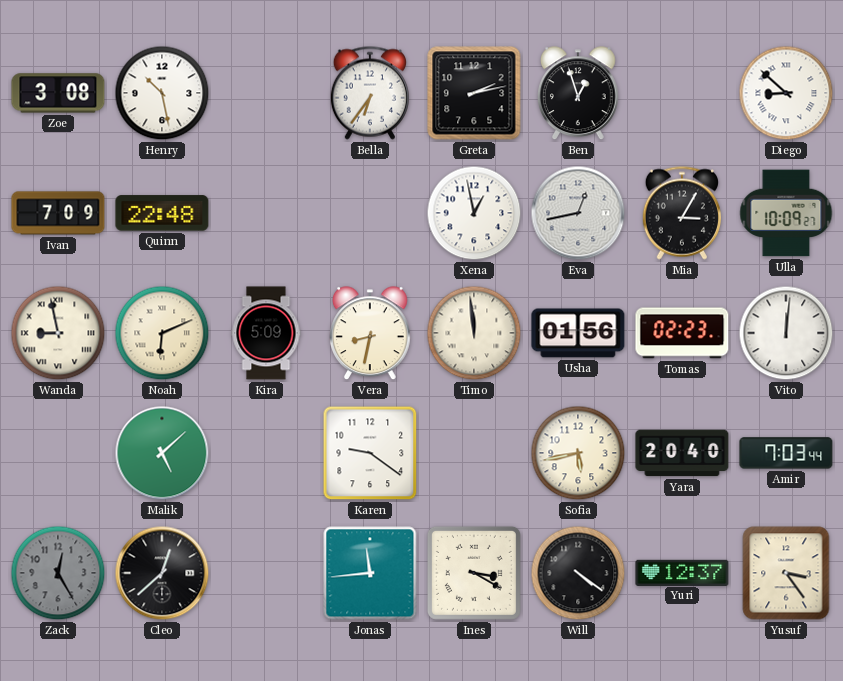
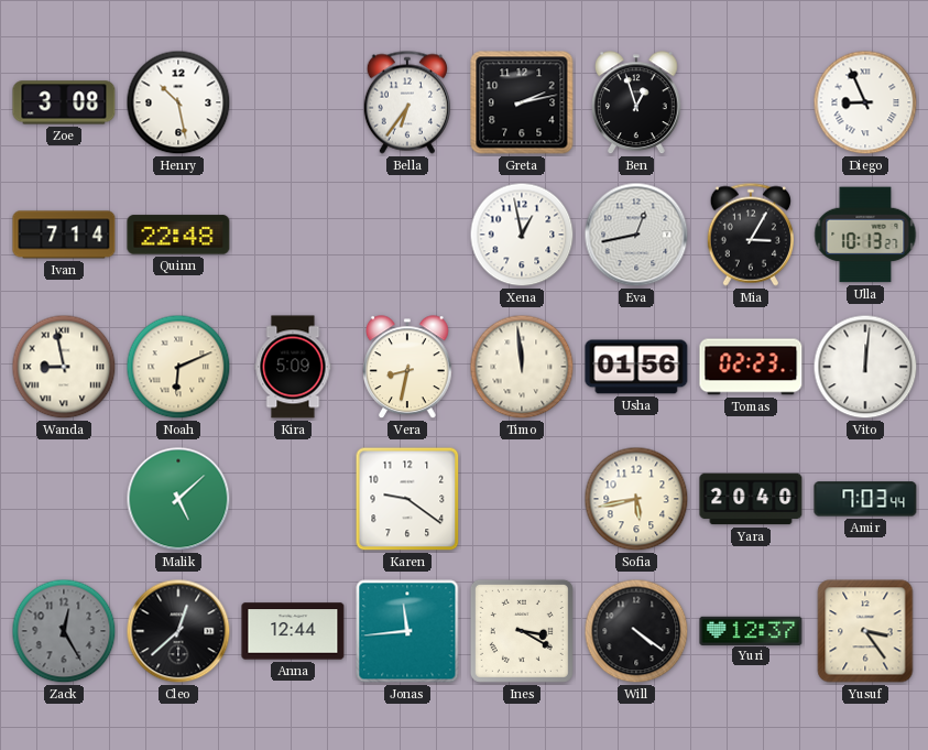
Diego: 8:52 -> 8:56 (865, 102)
Ivan: 7:09 -> 7:14 (64, 235)
Ulla: 10:09 -> 10:13 (865, 235)
Anna: none -> 12:44 (293, 631)
